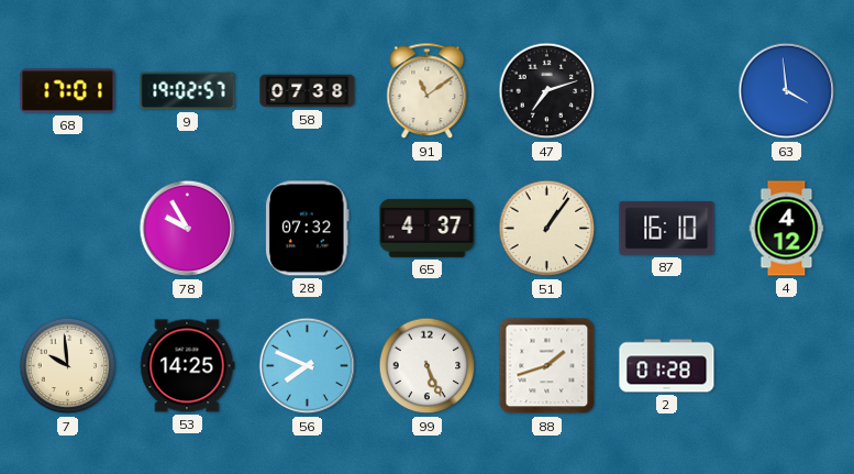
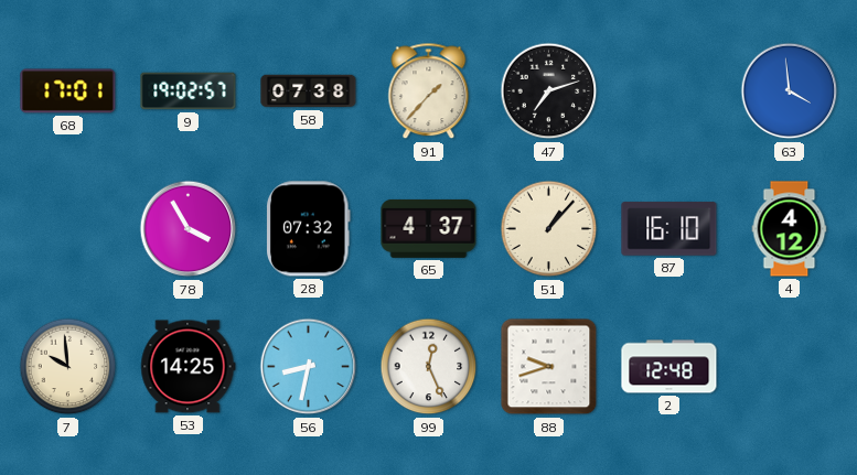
91: 11:09 -> 1:37 (429, 91)
78: 9:55 -> 3:55 (189, 229)
51: 1:06 -> 1:07 (549, 229)
56: 7:49 -> 8:32 (309, 367)
99: 5:26 -> 12:26 (429, 367)
88: 1:42 -> 9:42 (549, 367)
2: 01:28 -> 12:48 (669, 367)
